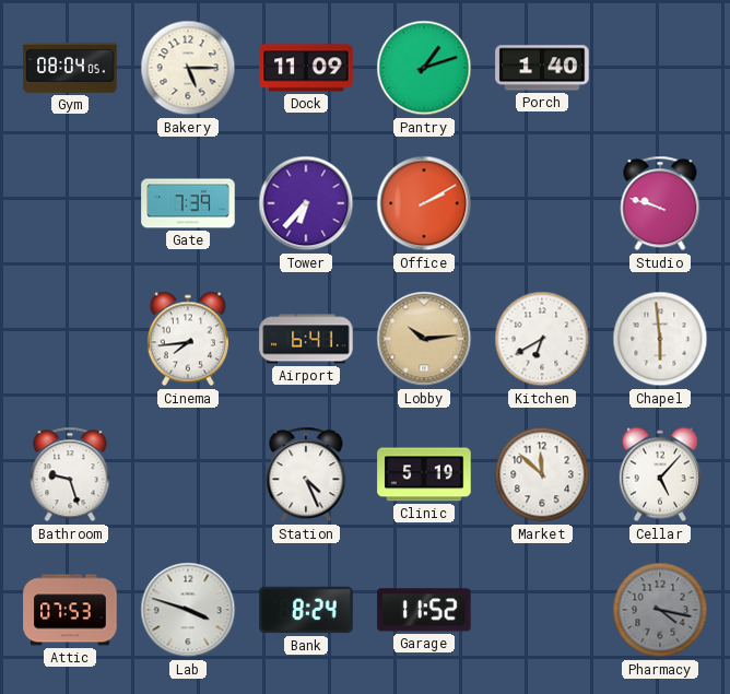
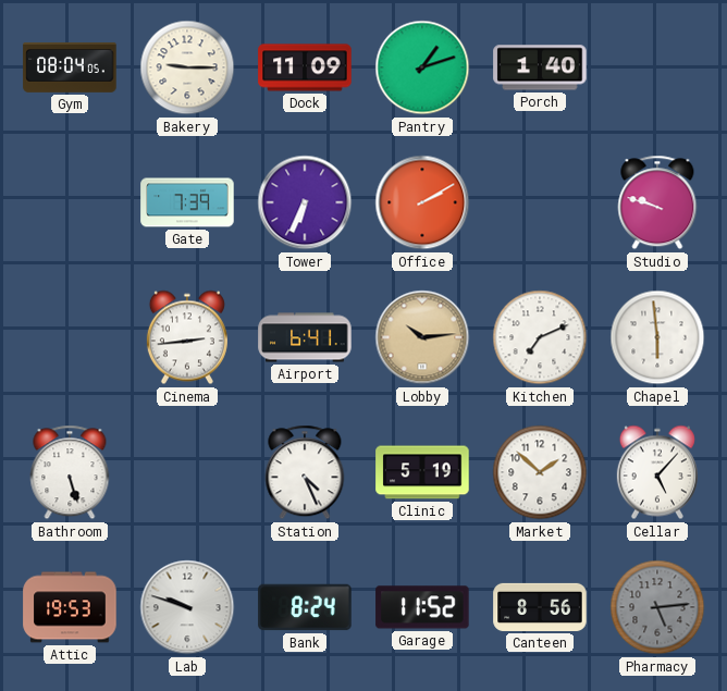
Bakery: 5:15 -> 9:15 (187, 67)
Tower: 6:37 -> 6:34 (305, 202)
Cinema: 7:44 -> 2:44 (187, 337)
Kitchen: 6:40 -> 7:11 (540, 337)
Bathroom: 9:27 -> 5:27 (70, 472)
Market: 11:52 -> 1:52 (540, 472)
Attic: 07:53 -> 19:53 (70, 607)
Lab: 3:48 -> 9:48 (187, 607)
Canteen: none -> 8:56 (540, 607)
Pharmacy: 4:17 -> 5:14 (657, 607)
